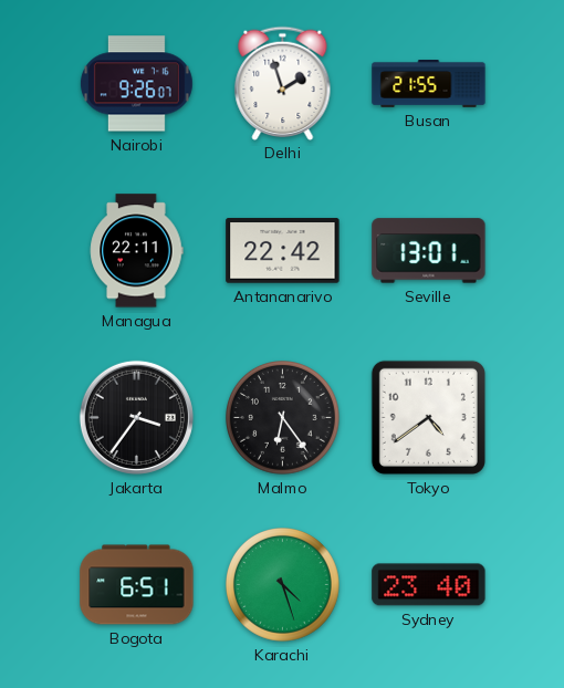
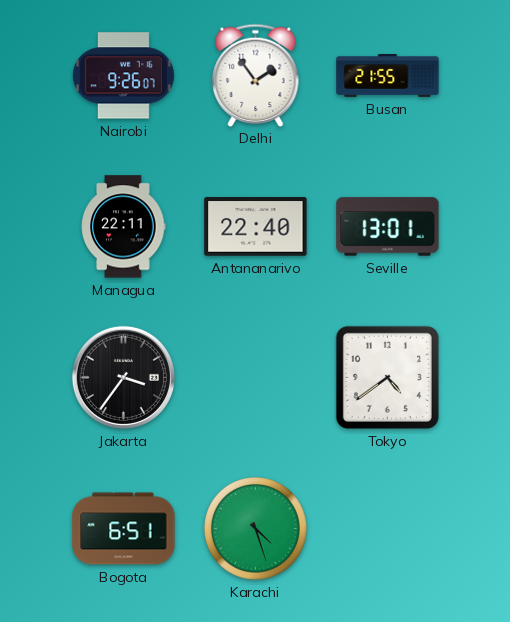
Delhi: 1:57 -> 1:54 (256, 75)
Antananarivo: 22:42 -> 22:40 (256, 227)
Malmo: 6:24 -> none (283, 418)
Sydney: 23:40 -> none (429, 585)
